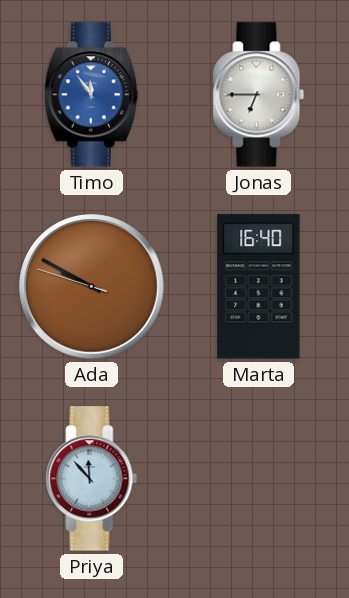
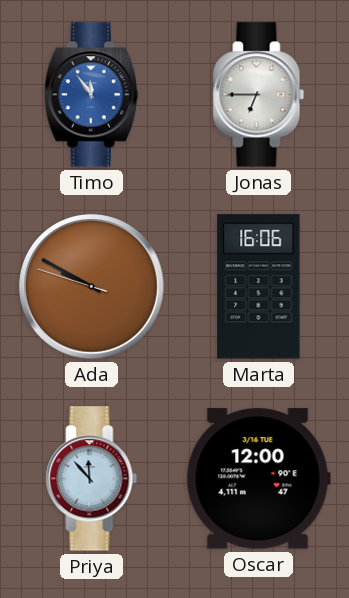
Marta: 16:40 -> 16:06 (259, 287)
Oscar: none -> 12:00 (258, 479)
